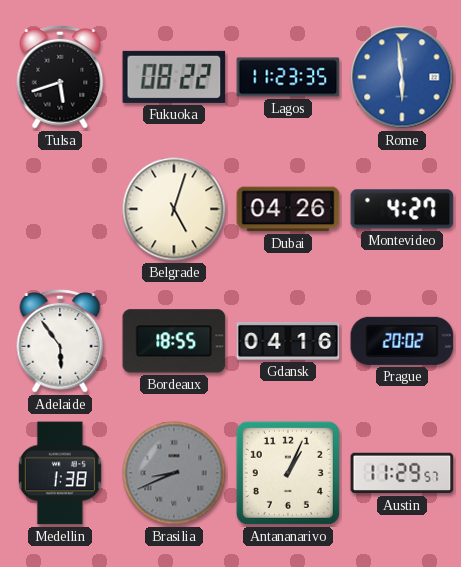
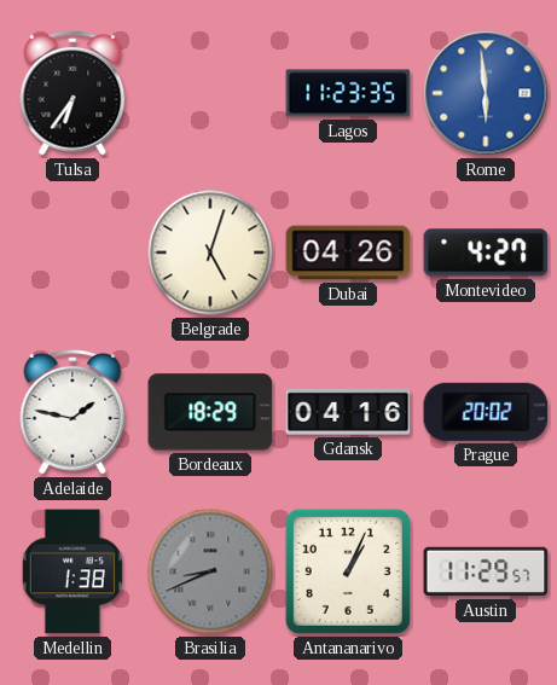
Tulsa: 5:42 -> 6:36 (72, 93)
Fukuoka: 08:22 -> none (174, 77)
Adelaide: 5:54 -> 1:47 (72, 412)
Bordeaux: 18:55 -> 18:29 (210, 412)
